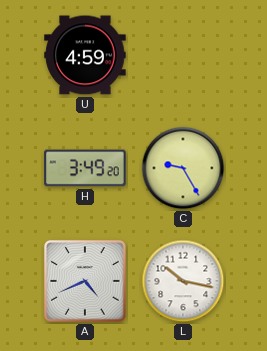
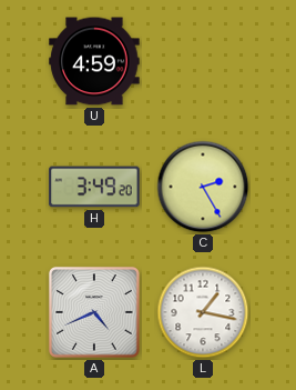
C: 9:25 -> 2:25 (203, 187)
L: 10:17 -> 1:17 (203, 312)
